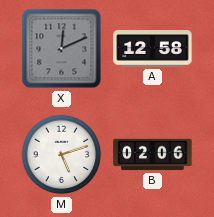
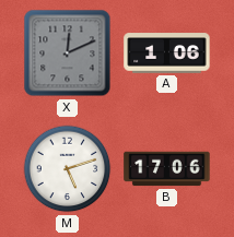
A: 12:58 -> 1:06 (167, 54)
B: 02:06 -> 17:06 (167, 169)
